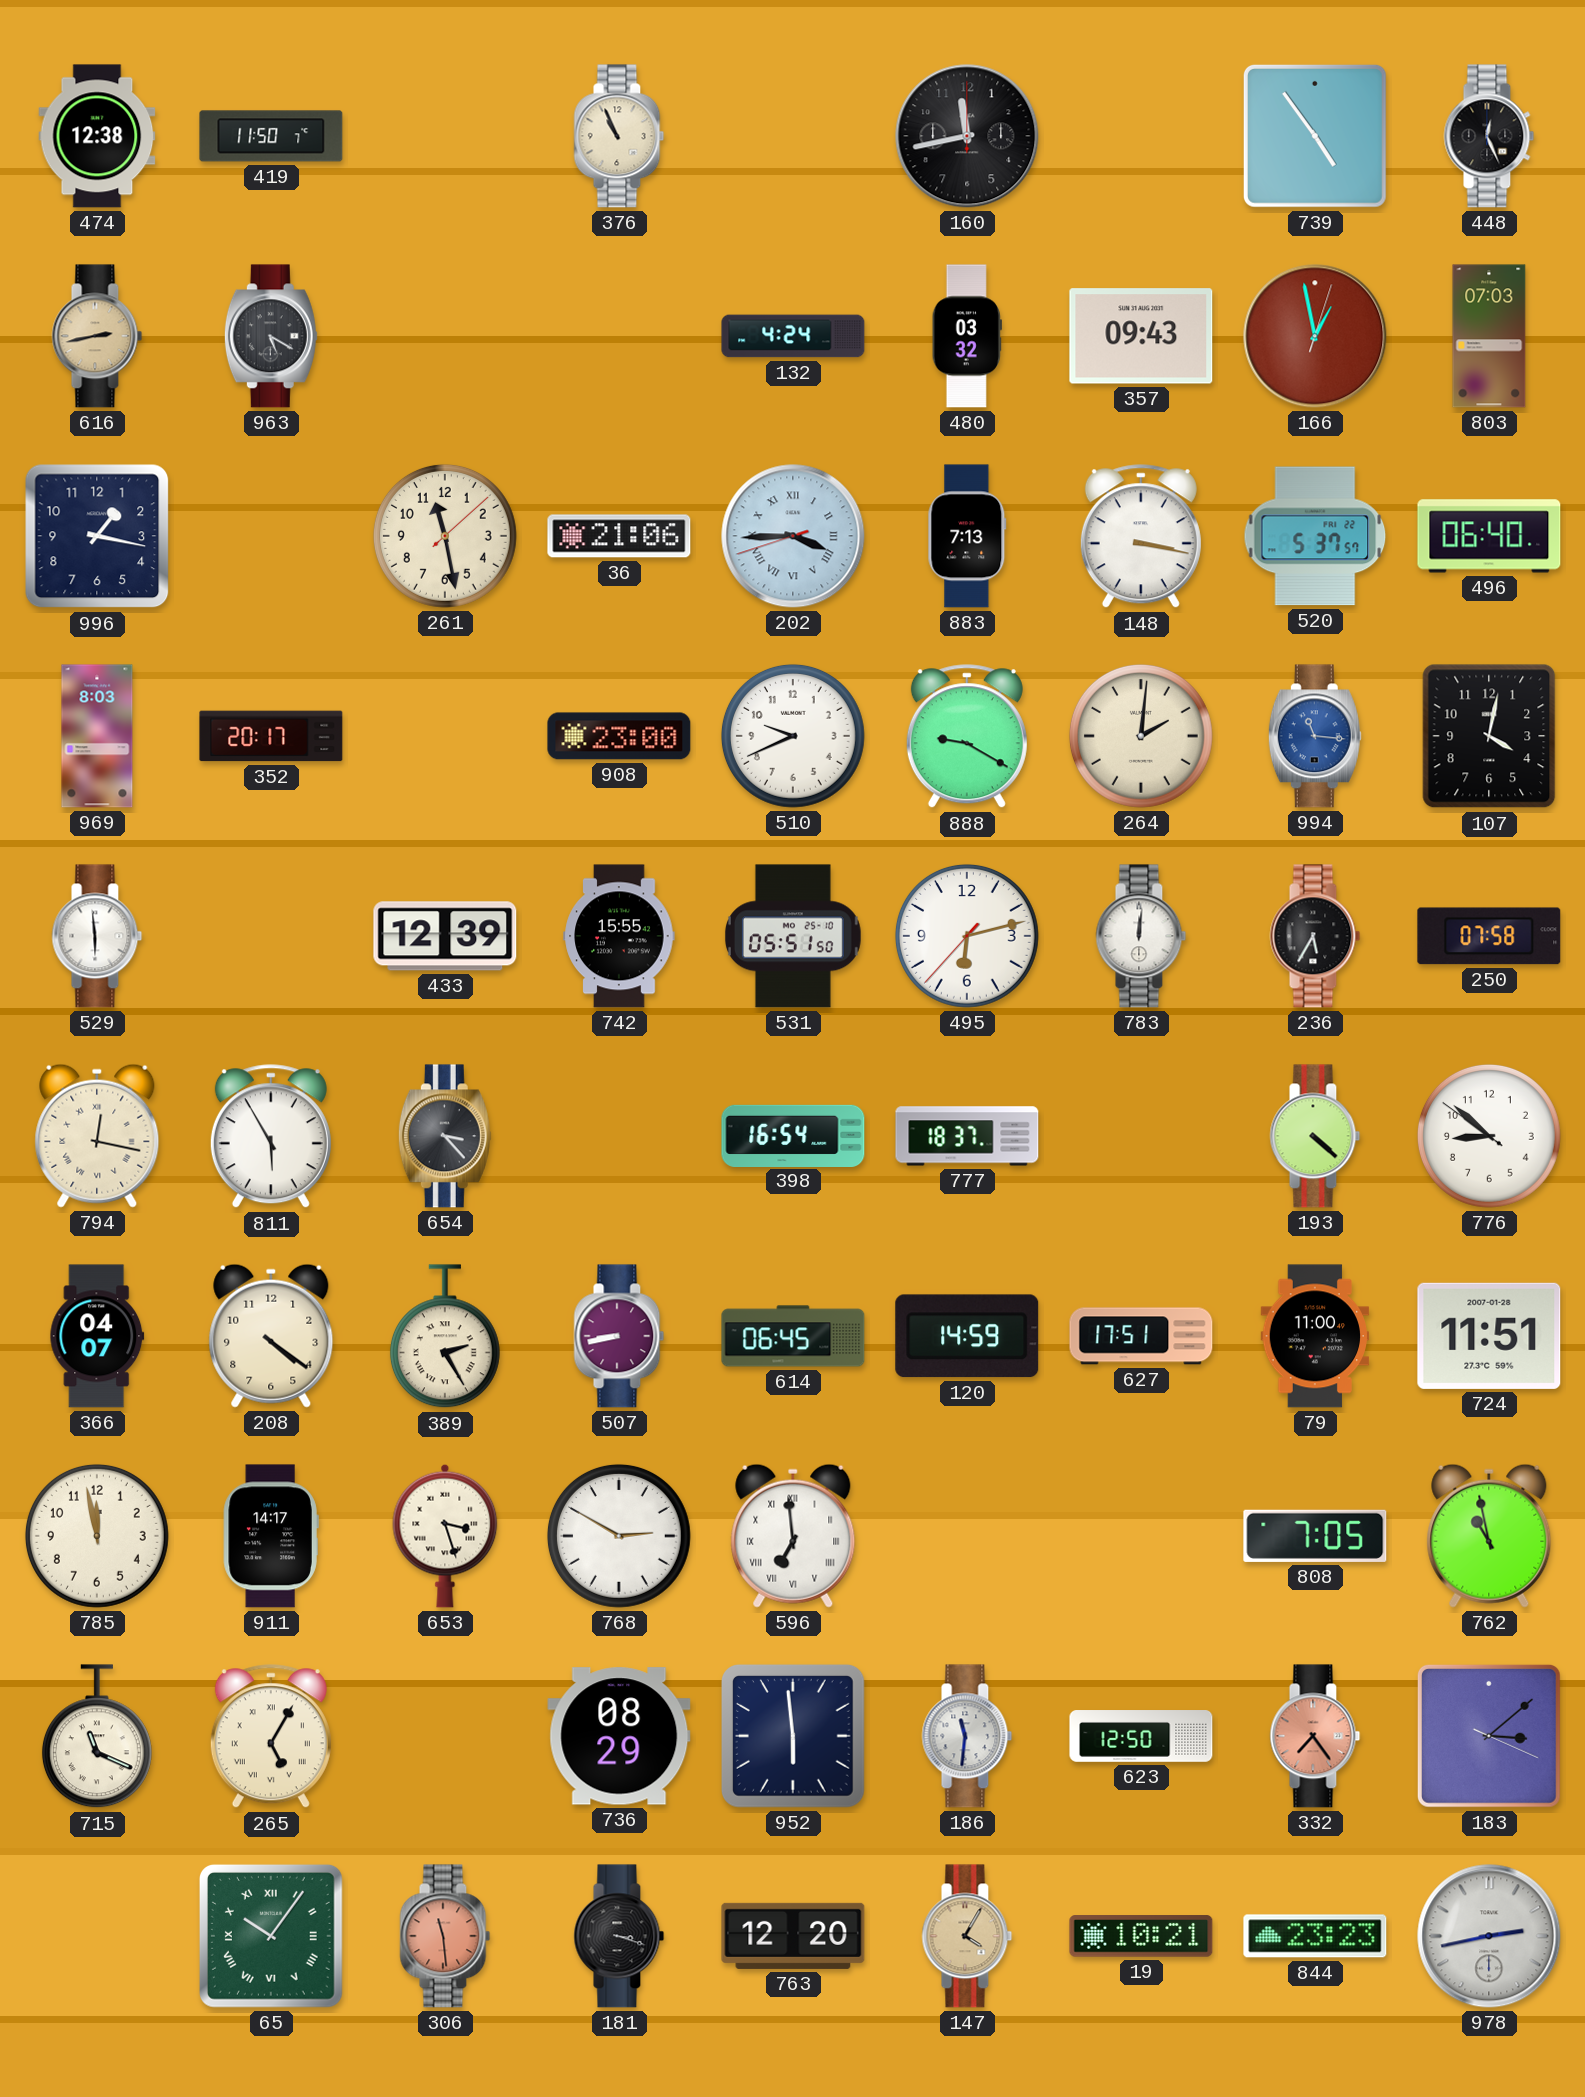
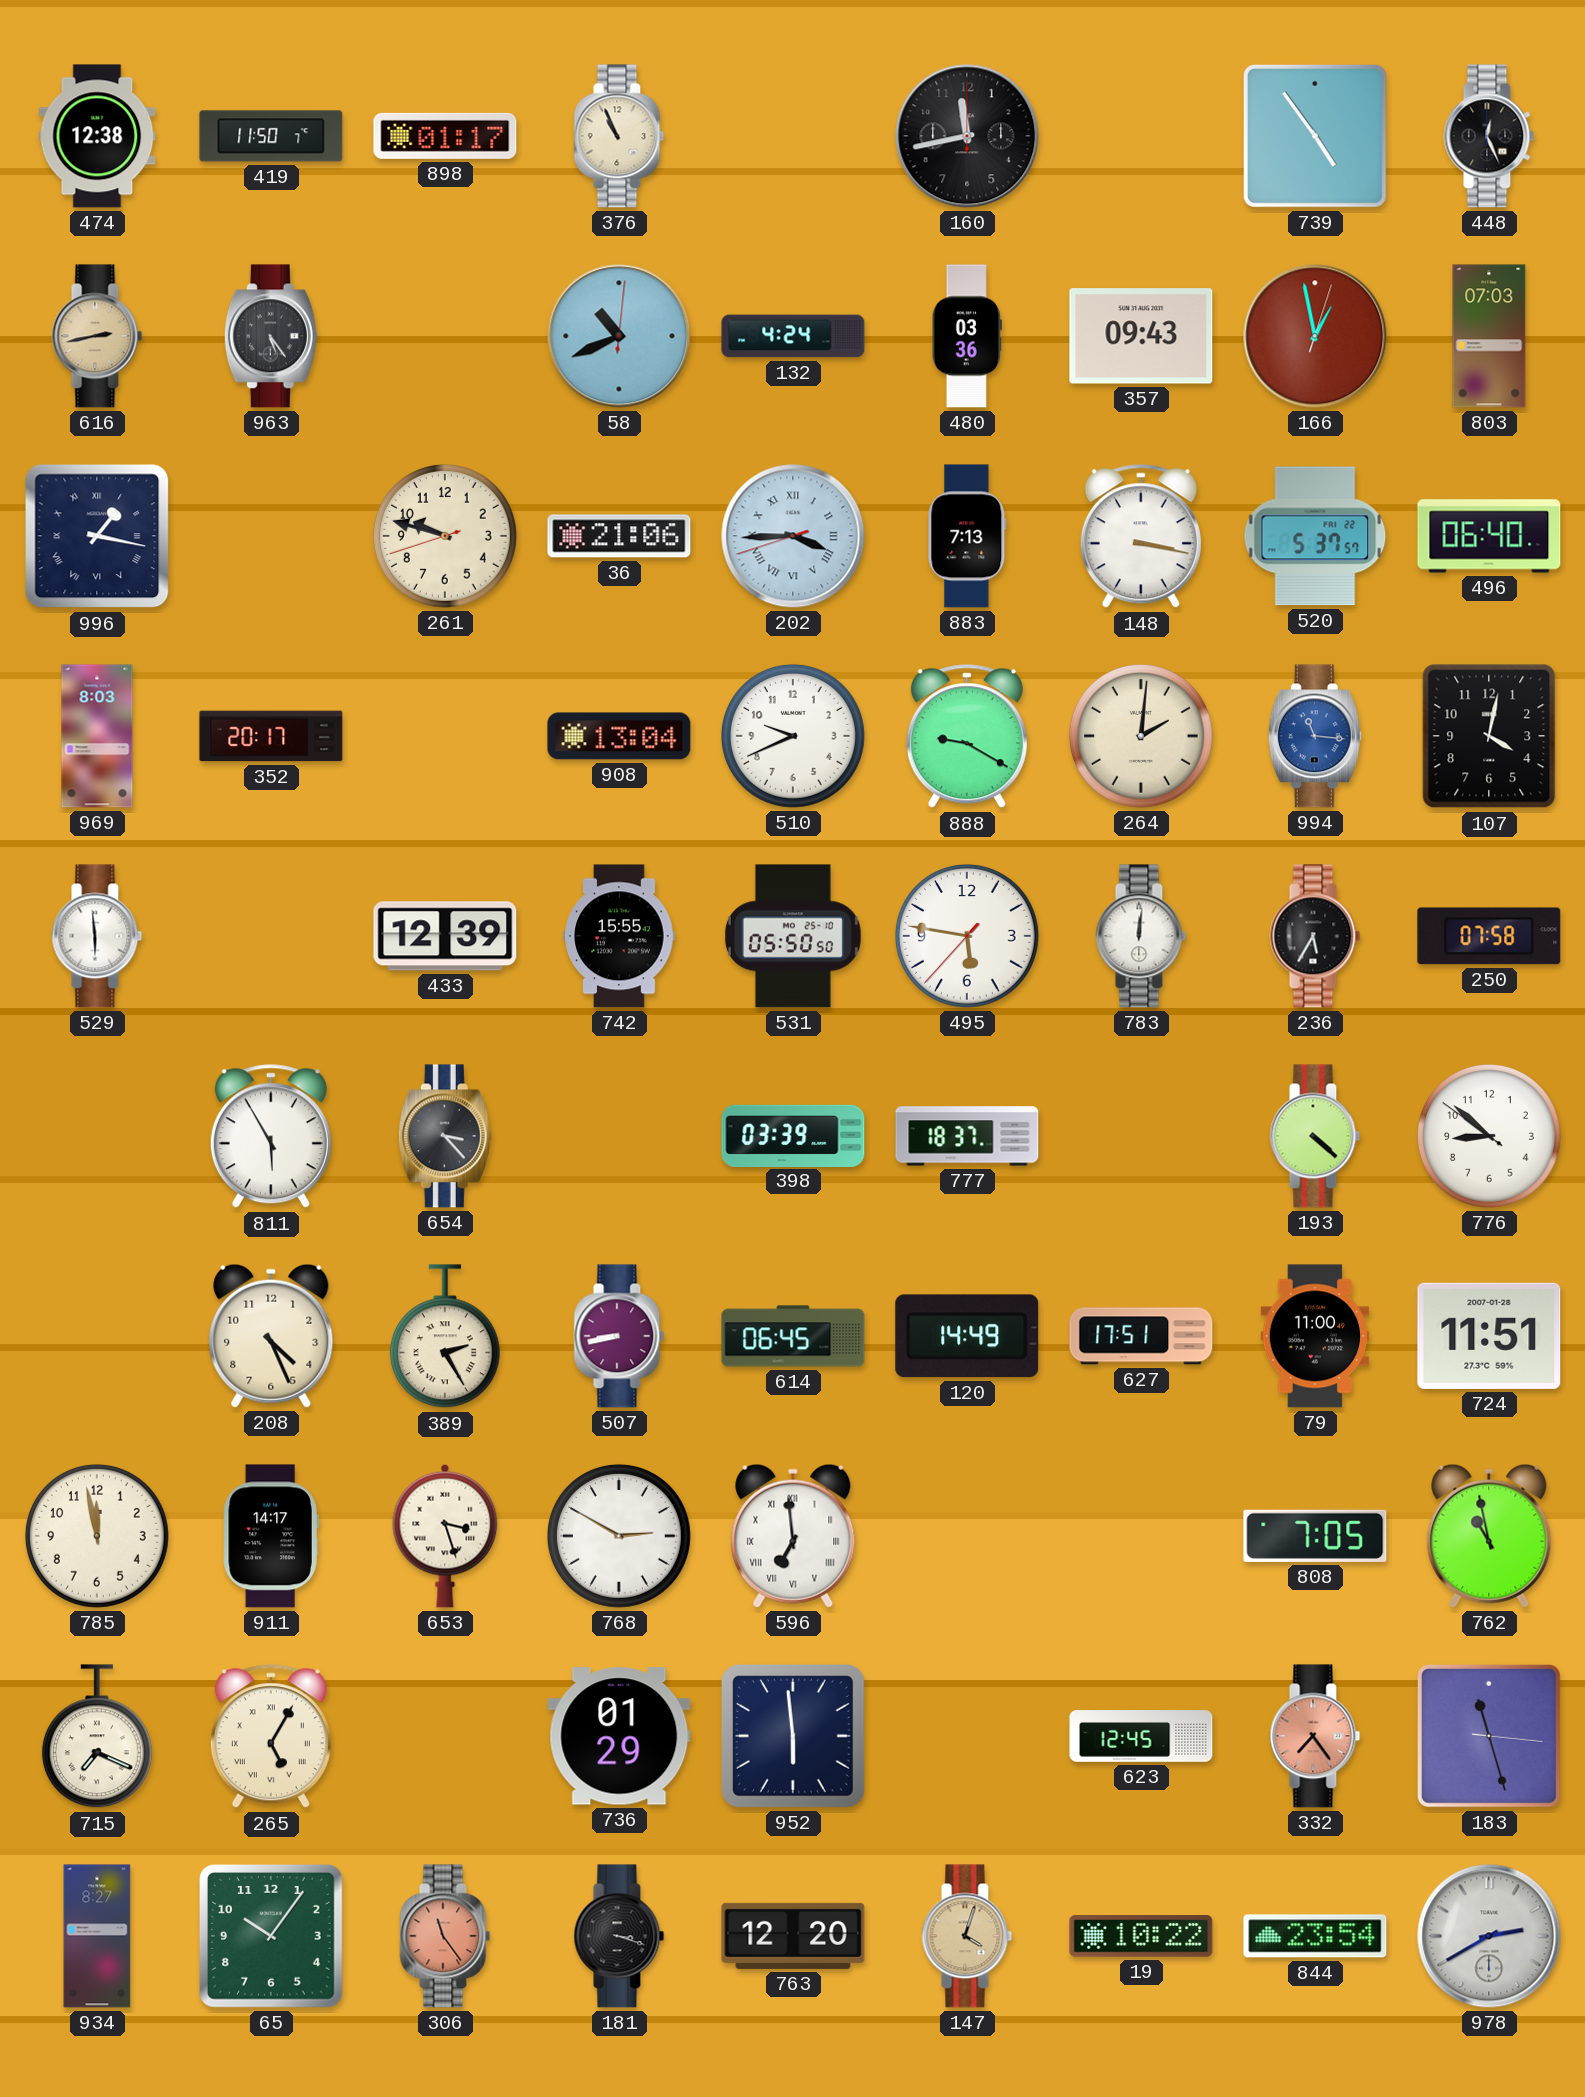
898: none -> 01:17 (445, 136)
963: 5:20 -> 5:24 (271, 336)
58: none -> 10:41 (619, 336)
480: 03:32 -> 03:36 (967, 336)
996 numerals: Arabic -> Roman (97, 536)
261: 11:28 -> 9:47 (445, 536)
908: 23:00 -> 13:04 (619, 736)
531: 05:51 -> 05:50 (793, 936)
495: 6:12 -> 5:46 (967, 936)
794: 12:17 -> none (97, 1136)
398: 16:54 -> 03:39 (793, 1135)
366: 04:07 -> none (97, 1336)
208: 4:21 -> 4:26 (271, 1336)
120: 14:59 -> 14:49 (967, 1336)
715: 11:19 -> 7:19 (97, 1737)
736: 08:29 -> 01:29 (619, 1736)
186: 11:31 -> none (967, 1736)
623: 12:50 -> 12:45 (1141, 1736)
183: 3:08 -> 11:27 (1489, 1736)
934: none -> 8:27 (97, 1936)
65 numerals: Roman -> Arabic (271, 1936)
306: 11:29 -> 11:24 (445, 1936)
147: 4:05 -> 4:03 (967, 1936)
19: 10:21 -> 10:22 (1141, 1936)
844: 23:23 -> 23:54 (1315, 1936)
978: 2:43 -> 2:40 (1489, 1936)
